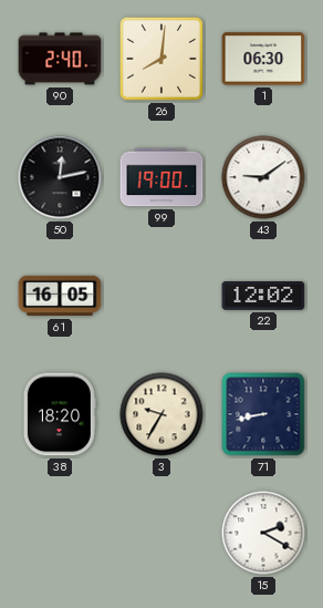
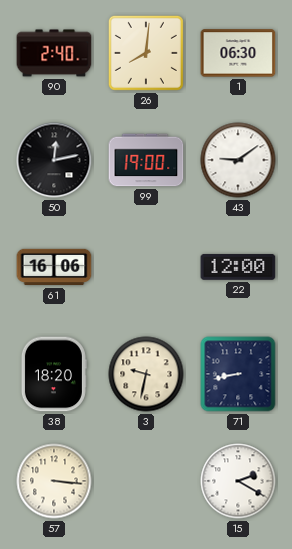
61: 16:05 -> 16:06 (54, 267)
22: 12:02 -> 12:00 (238, 267)
3: 9:35 -> 9:32 (146, 374)
57: none -> 3:16 (54, 481)
